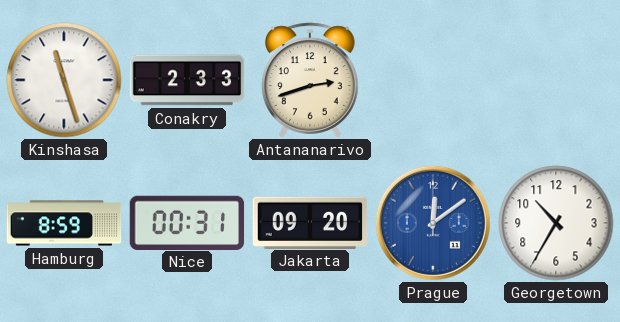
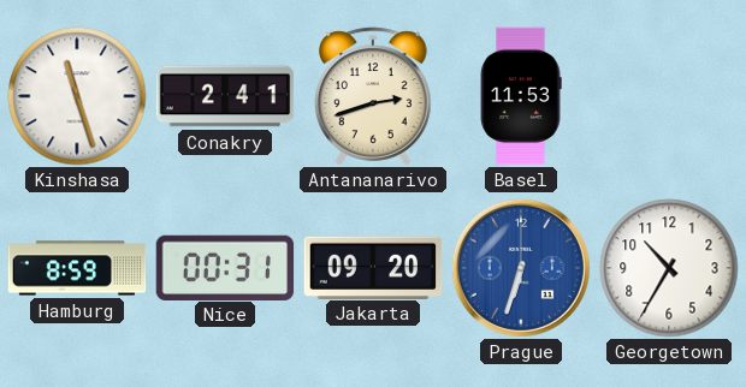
Conakry: 2:33 -> 2:41 (225, 96)
Basel: none -> 11:53 (521, 96)
Prague: 12:09 -> 6:33 (521, 268)
